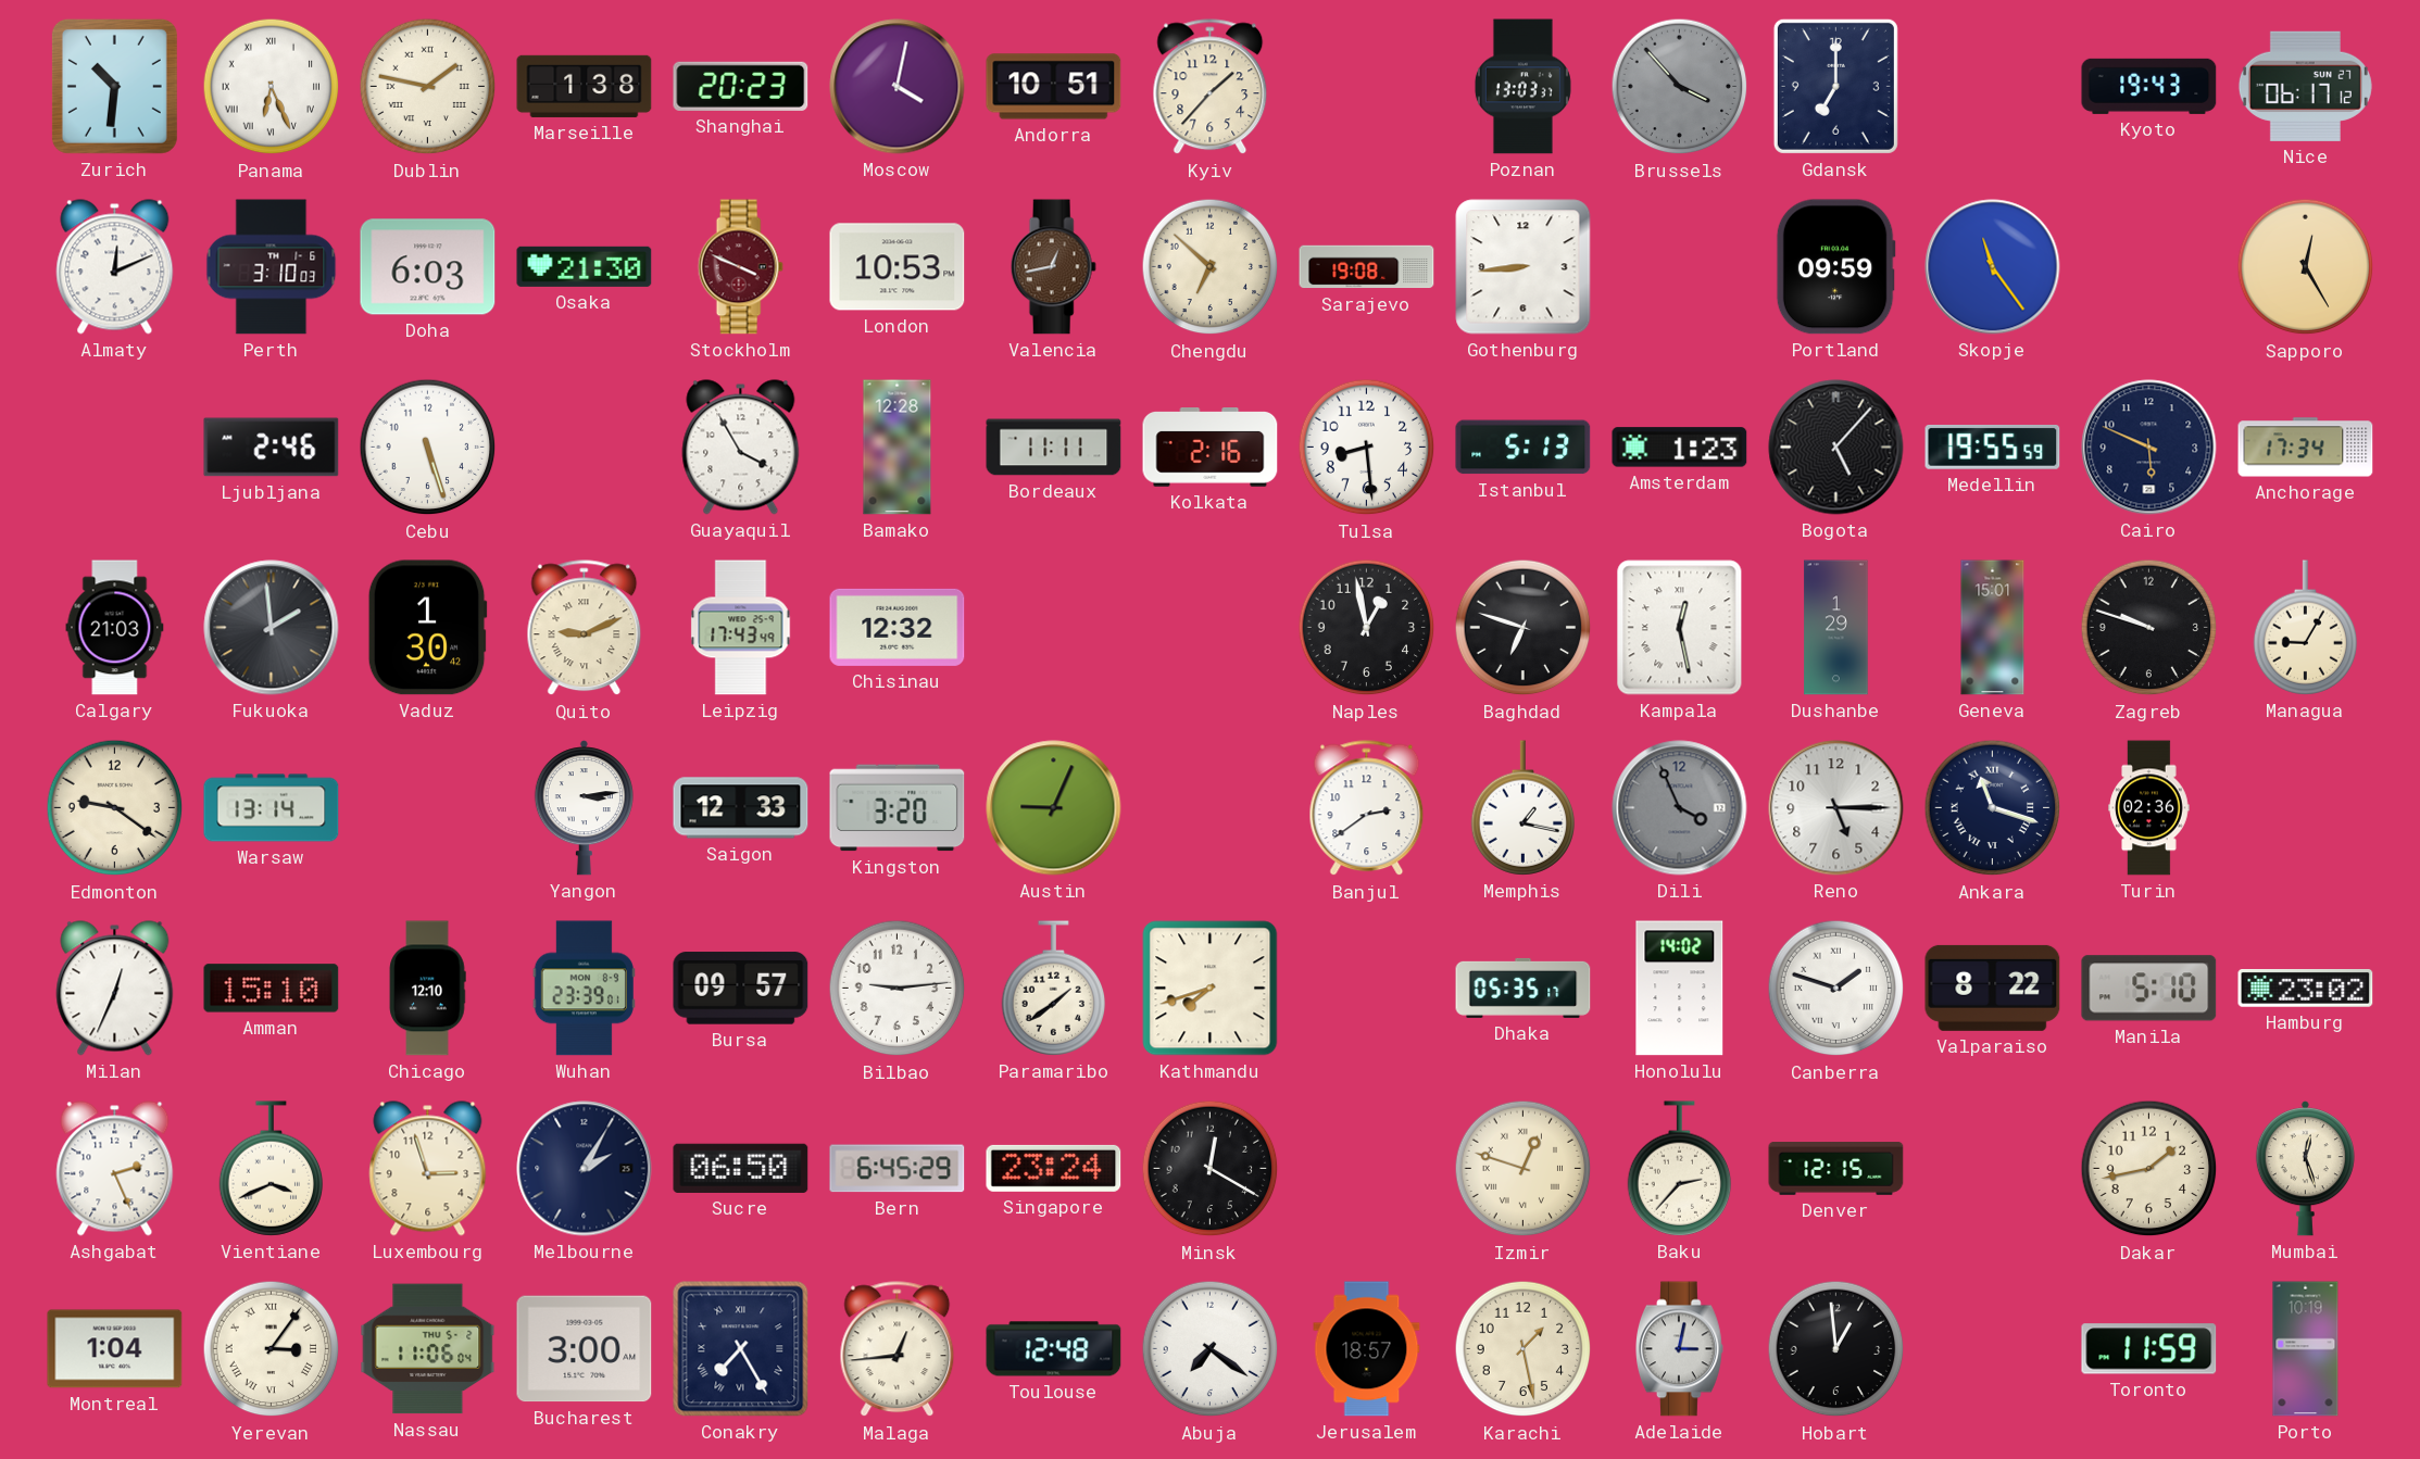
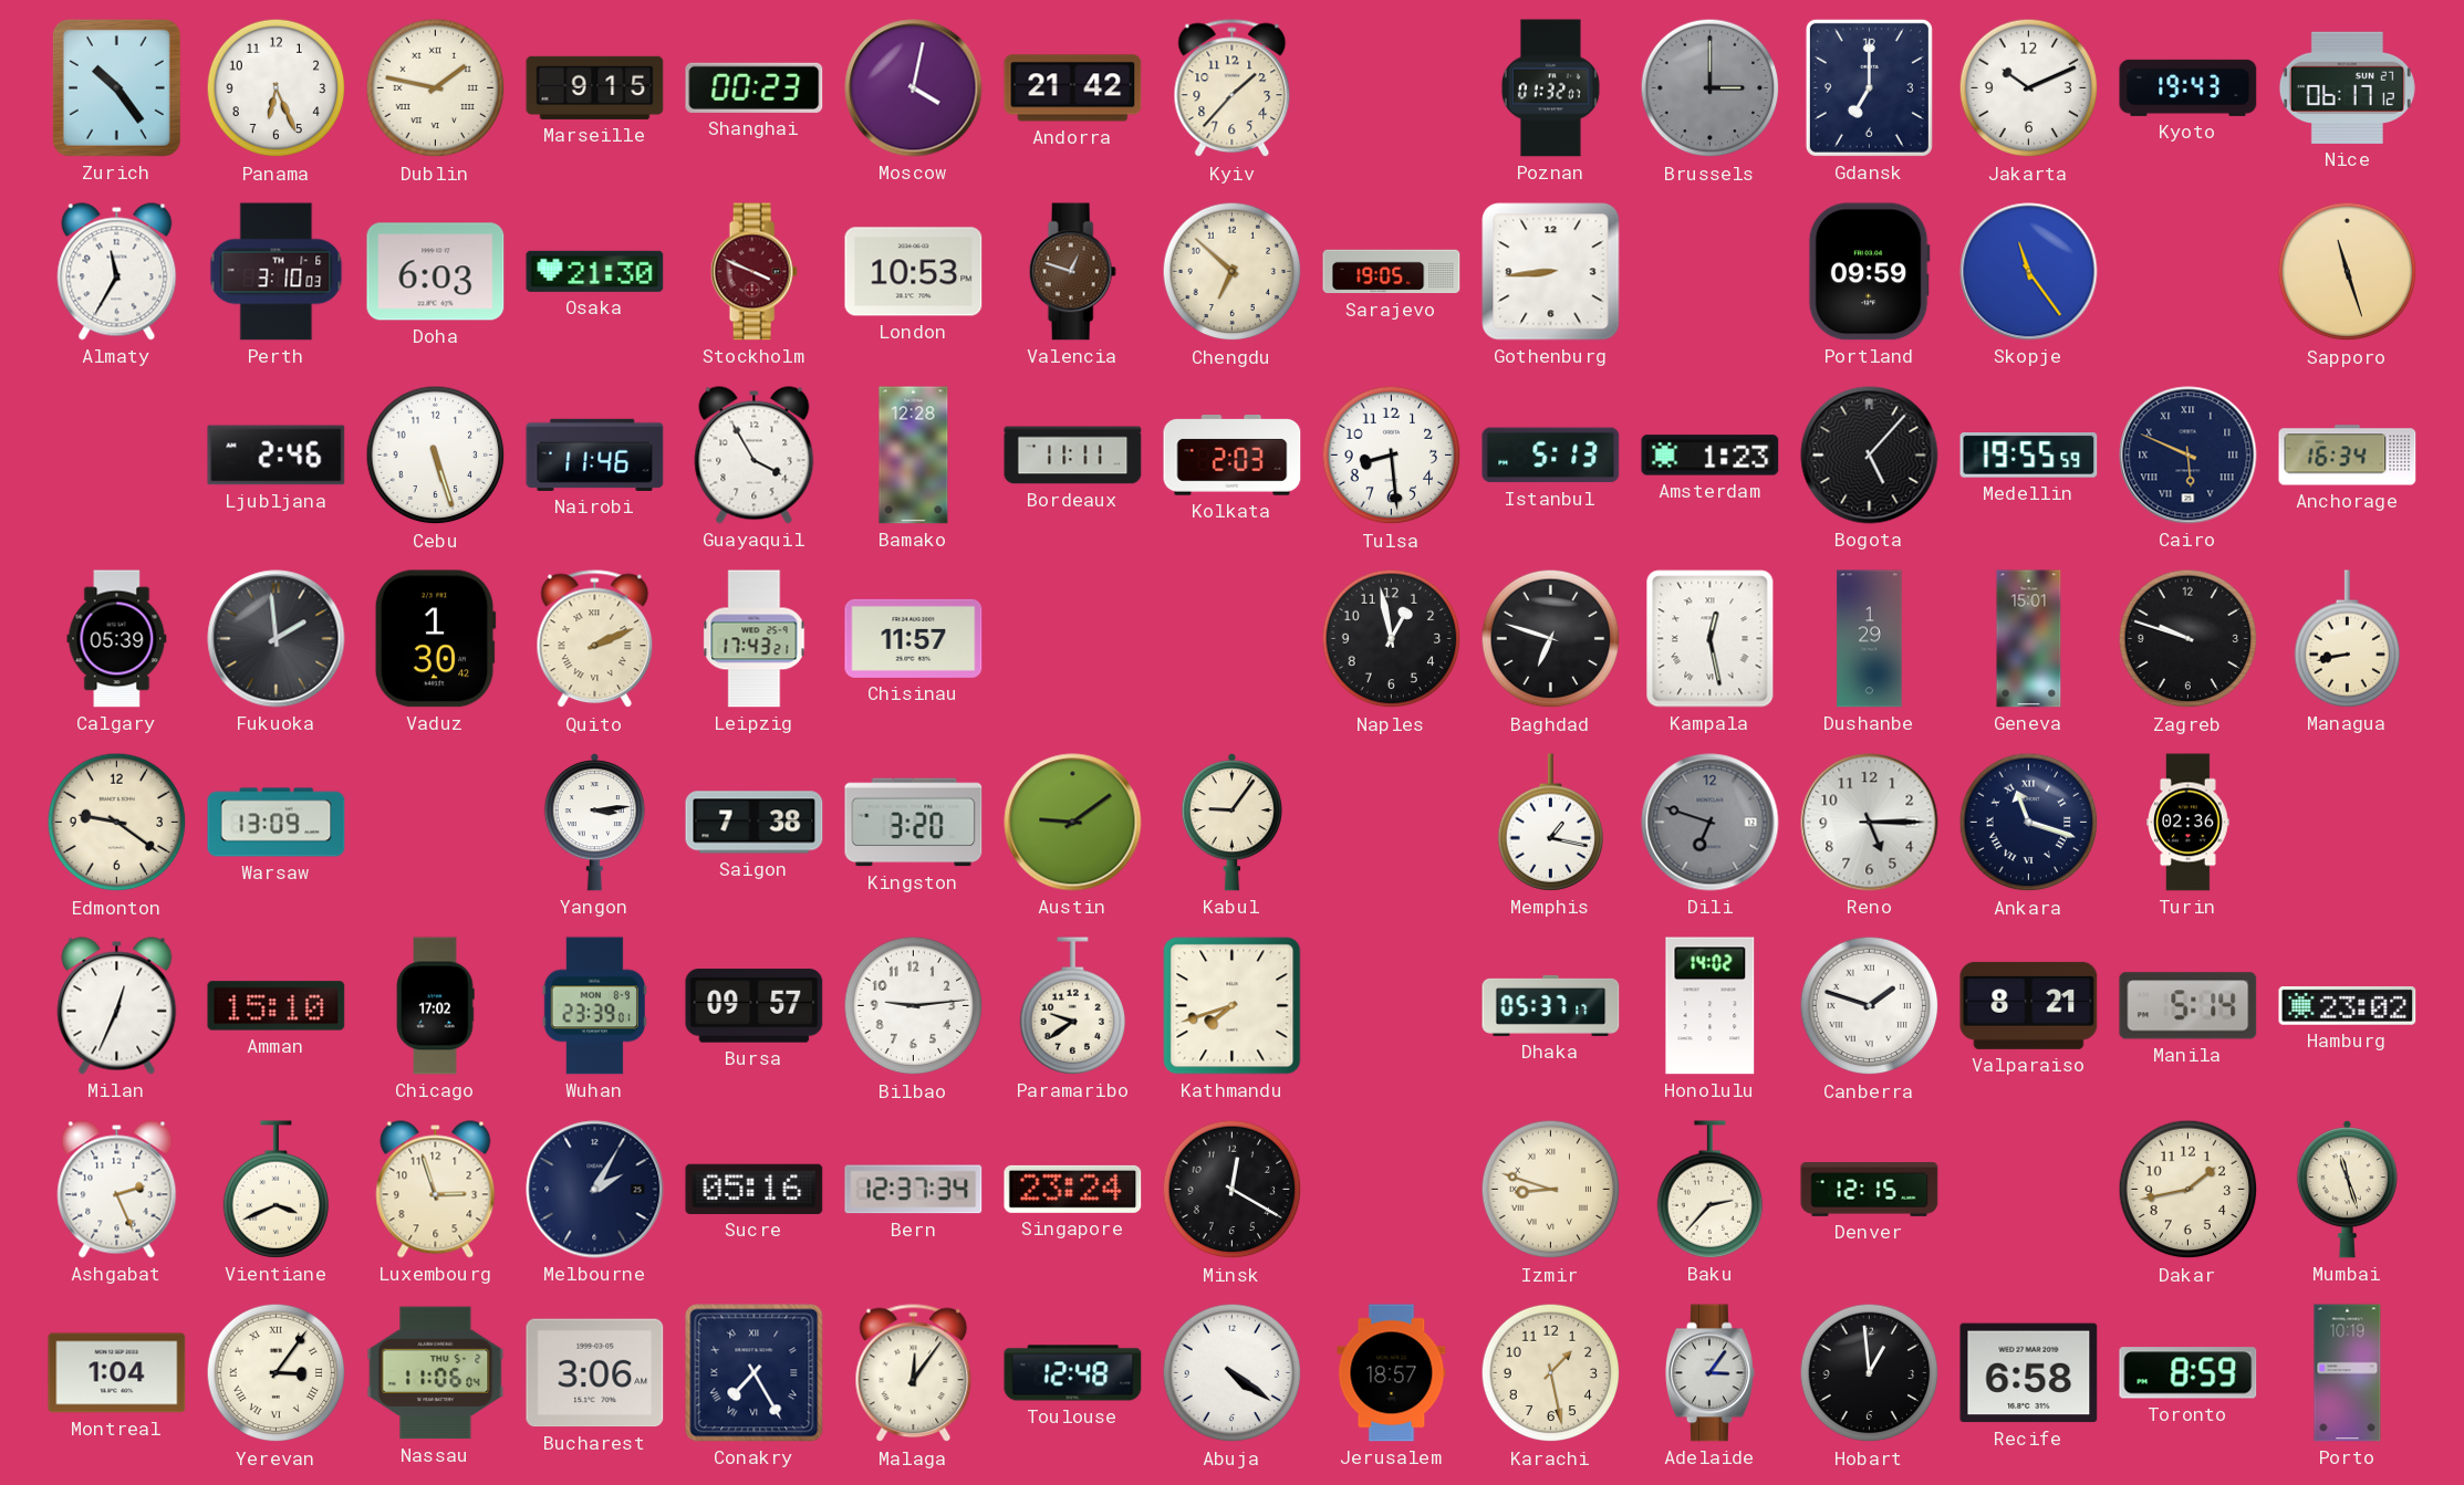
Zurich: 10:31 -> 10:24 (116, 87)
Panama numerals: Roman -> Arabic (277, 88)
Marseille: 1:38 -> 9:15 (595, 87)
Shanghai: 20:23 -> 00:23 (755, 87)
Andorra: 10:51 -> 21:42 (1073, 88)
Poznan: 13:03 -> 01:32 (1550, 88)
Brussels: 3:53 -> 3:00 (1711, 88)
Jakarta: none -> 10:11 (2029, 88)
Almaty: 12:11 -> 11:35 (117, 272)
Valencia: 12:43 -> 12:48 (1072, 272)
Sarajevo: 19:08 -> 19:05 (1392, 272)
Sapporo: 12:25 -> 11:27 (2348, 272)
Nairobi: none -> 11:46 (595, 454)
Kolkata: 2:16 -> 2:03 (1233, 456)
Cairo numerals: Arabic -> Roman (2189, 456)
Anchorage: 17:34 -> 16:34 (2348, 456)
Calgary: 21:03 -> 05:39 (117, 639)
Quito: 9:11 -> 2:11 (595, 639)
Leipzig: 17:43:49 -> 17:43:21 (755, 639)
Chisinau: 12:32 -> 11:57 (914, 638)
Managua: 9:05 -> 8:43 (2348, 639)
Warsaw: 13:14 -> 13:09 (277, 823)
Saigon: 12:33 -> 7:38 (755, 823)
Austin: 9:04 -> 9:09 (1073, 823)
Kabul: none -> 9:06 (1231, 823)
Banjul: 2:39 -> none (1367, 808)
Dili: 3:56 -> 6:48 (1711, 823)
Chicago: 12:10 -> 17:02 (435, 1006)
Paramaribo: 1:39 -> 9:39 (1073, 1006)
Dhaka: 05:35 -> 05:37 (1551, 1005)
Valparaiso: 8:22 -> 8:21 (2029, 1005)
Manila: 5:10 -> 5:14 (2189, 1006)
Sucre: 06:50 -> 05:16 (755, 1189)
Bern: 6:45 -> 12:37 (914, 1190)
Izmir: 12:48 -> 8:48 (1551, 1190)
Mumbai: 12:27 -> 11:27 (2347, 1190)
Bucharest: 3:00 -> 3:06 (595, 1373)
Malaga: 12:44 -> 12:06 (914, 1373)
Abuja: 7:21 -> 4:21 (1233, 1373)
Adelaide: 3:02 -> 3:06 (1711, 1373)
Recife: none -> 6:58 (2029, 1373)
Toronto: 11:59 -> 8:59 (2189, 1373)
